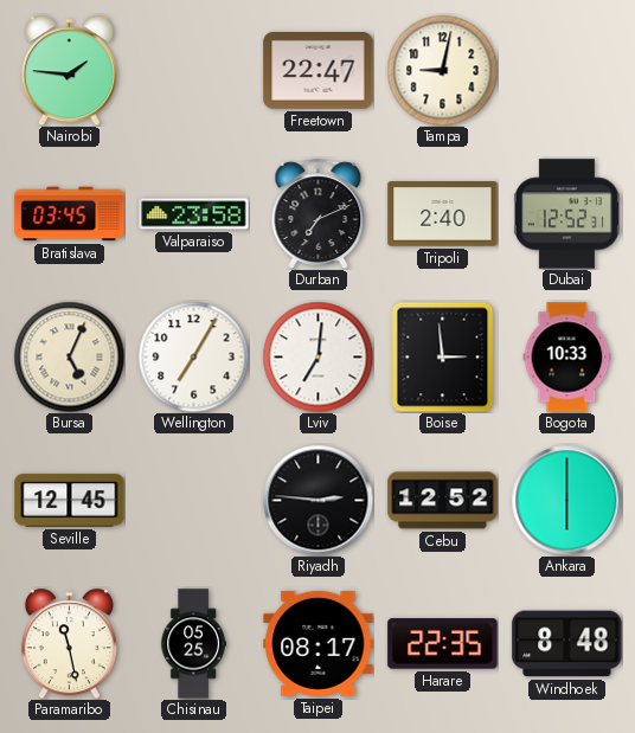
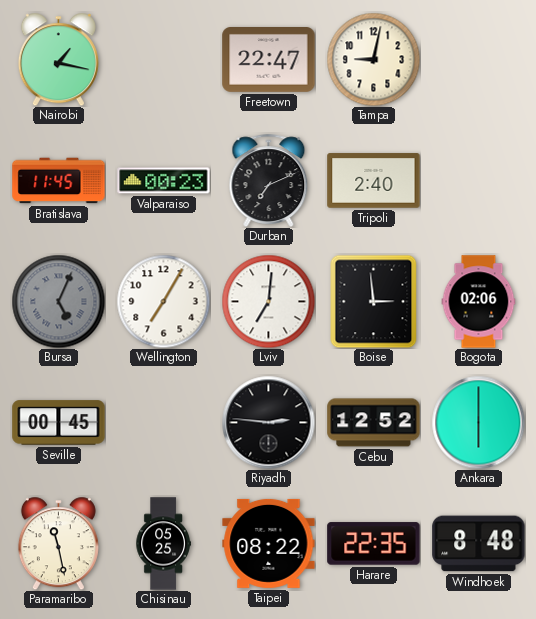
Nairobi: 1:46 -> 1:17 (58, 59)
Bratislava: 03:45 -> 11:45 (59, 181)
Valparaiso: 23:58 -> 00:23 (164, 181)
Dubai: 12:52 -> none (566, 214)
Bursa dial: cream -> grey (58, 301)
Bogota: 10:33 -> 02:06 (479, 302)
Seville: 12:45 -> 00:45 (59, 423)
Taipei: 08:17 -> 08:22 (269, 543)
